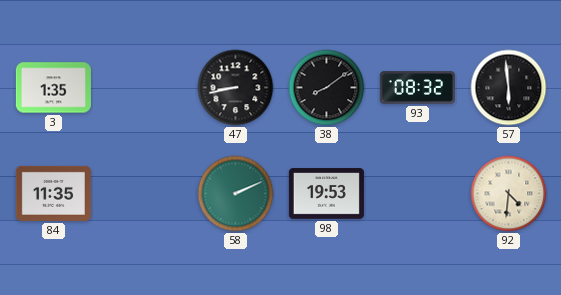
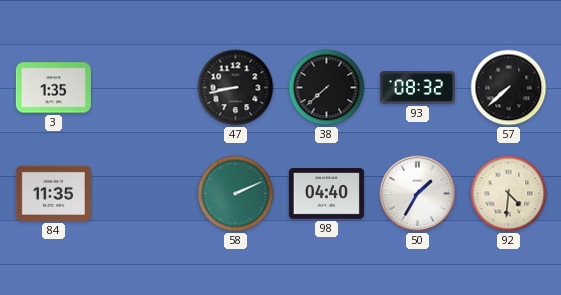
38: 8:09 -> 7:38 (327, 88)
57: 5:59 -> 7:38 (509, 88)
98: 19:53 -> 04:40 (326, 194)
50: none -> 1:35 (418, 194)
